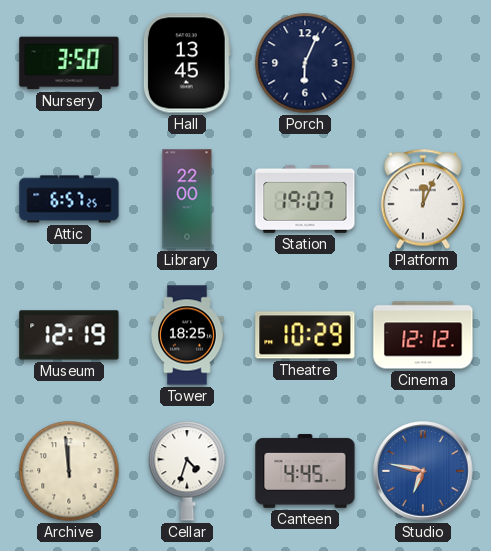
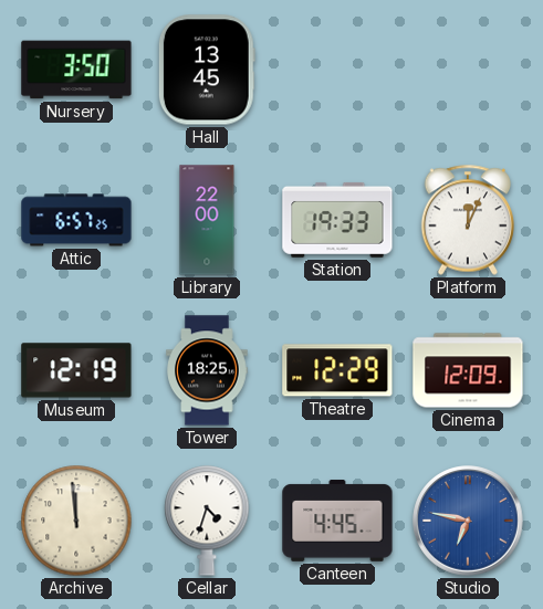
Porch: 6:04 -> none (305, 63)
Station: 19:07 -> 19:33 (337, 220)
Theatre: 10:29 -> 12:29 (337, 370)
Cinema: 12:12 -> 12:09 (468, 370)
